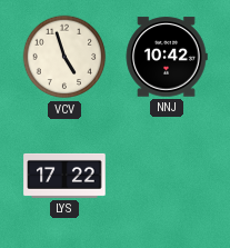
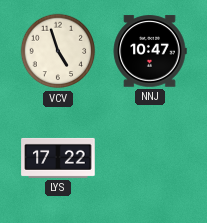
NNJ: 10:42 -> 10:47 (150, 51)
